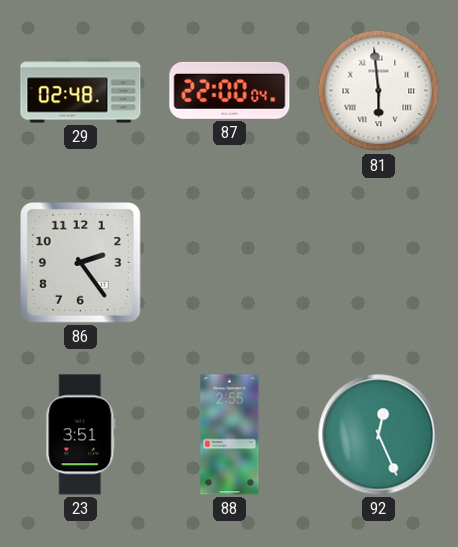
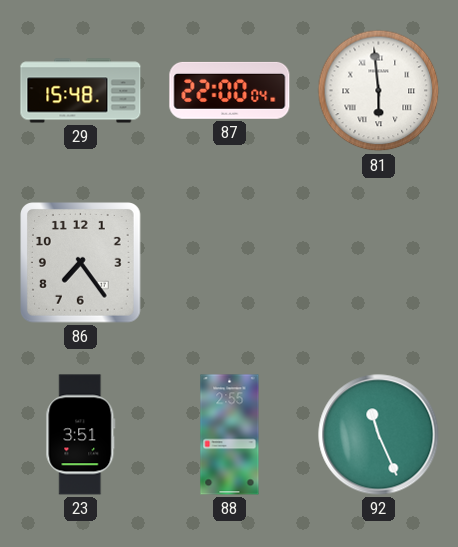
29: 02:48 -> 15:48 (81, 91)
86: 2:24 -> 7:24 (81, 263)
92: 12:26 -> 11:26 (379, 435)
